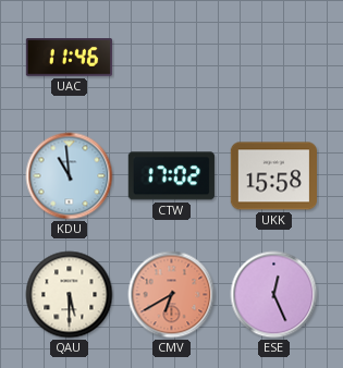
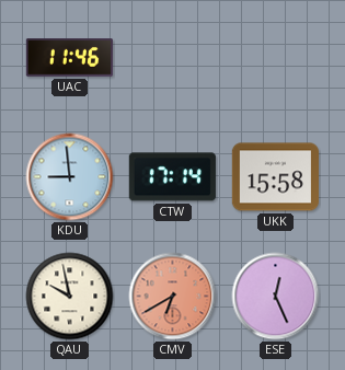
KDU: 10:59 -> 8:59 (70, 177)
CTW: 17:02 -> 17:14 (172, 177)
QAU: 5:30 -> 9:58 (70, 297)
